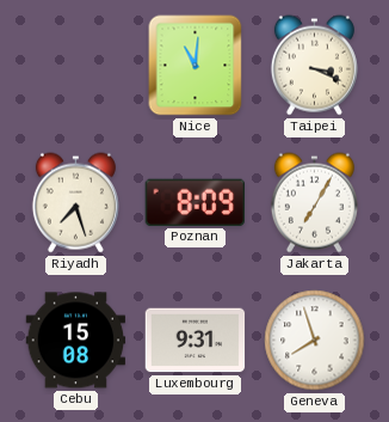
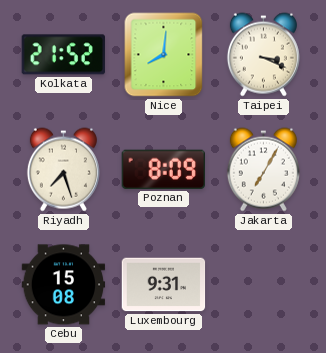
Kolkata: none -> 21:52 (63, 55)
Nice: 11:01 -> 8:01 (164, 55)
Geneva: 7:57 -> none (315, 341)
